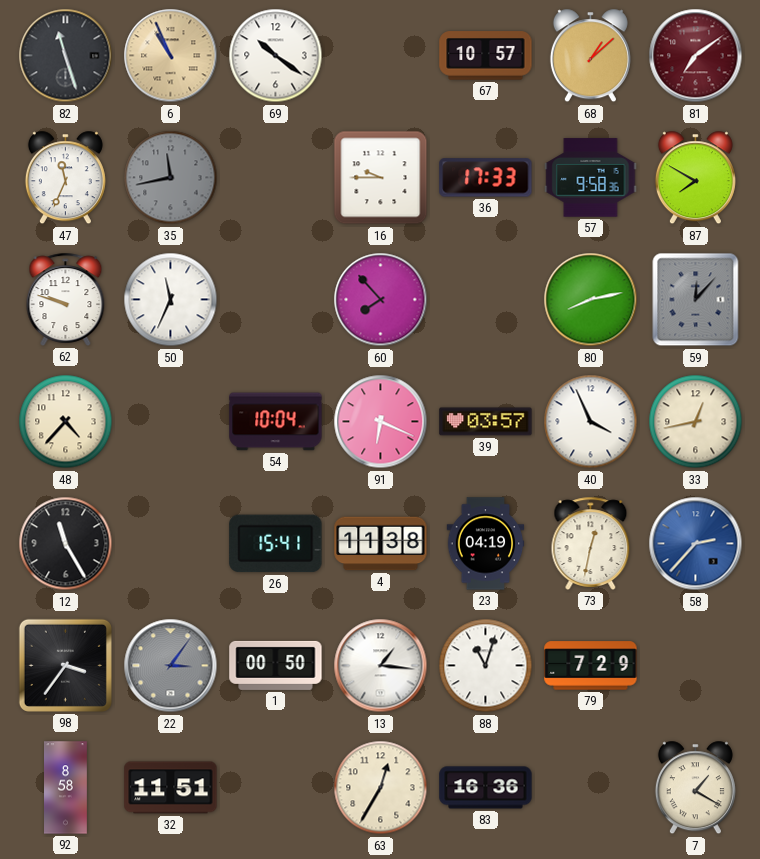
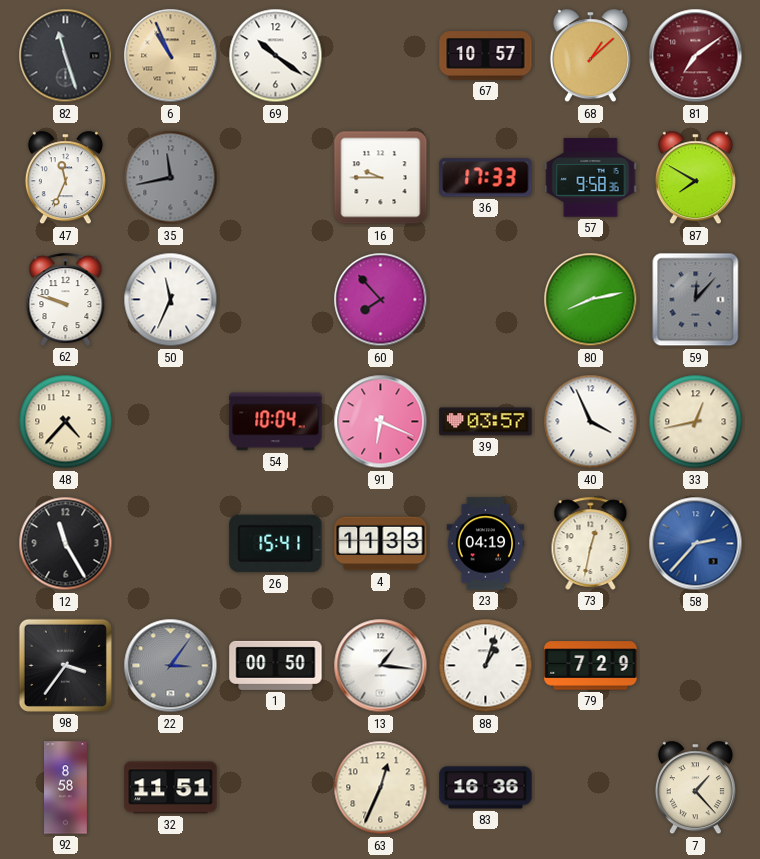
4: 11:38 -> 11:33 (381, 544)
88: 11:03 -> 1:03 (486, 666)
63: 12:35 -> 12:34 (381, 788)
7: 1:20 -> 1:23 (695, 788)
